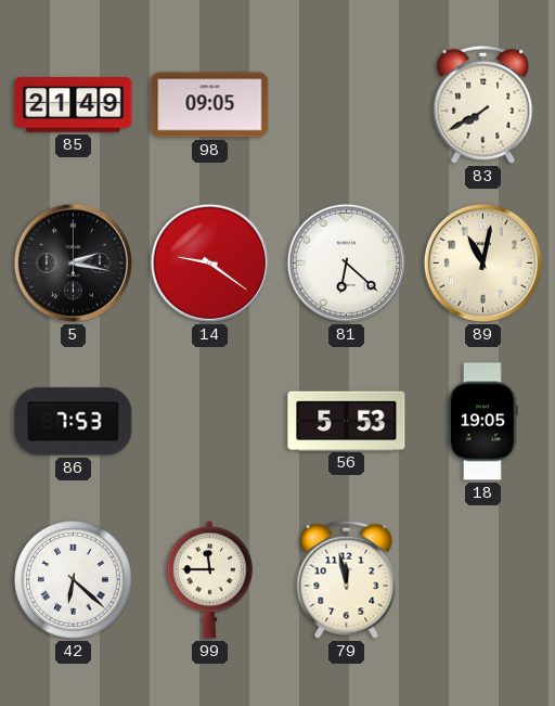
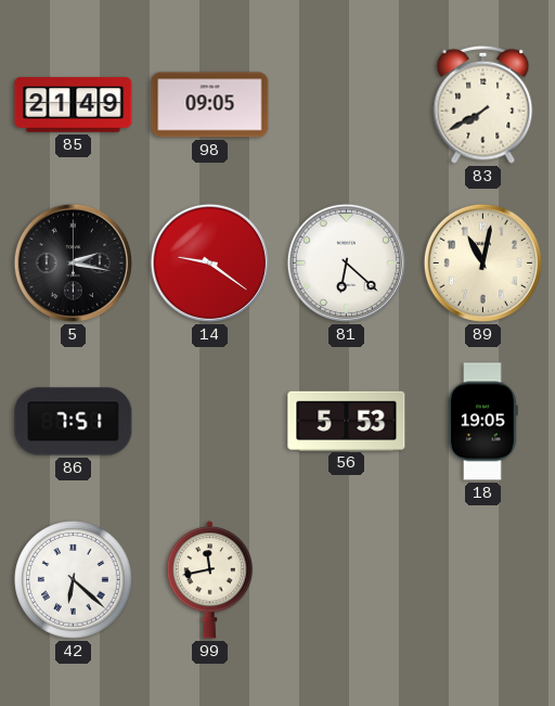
86: 7:53 -> 7:51 (74, 422)
99: 11:45 -> 11:43 (209, 580)
79: 11:58 -> none (347, 579)
